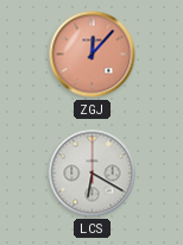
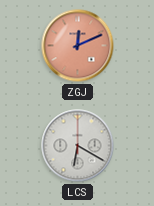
ZGJ: 12:07 -> 12:11 (78, 46)
